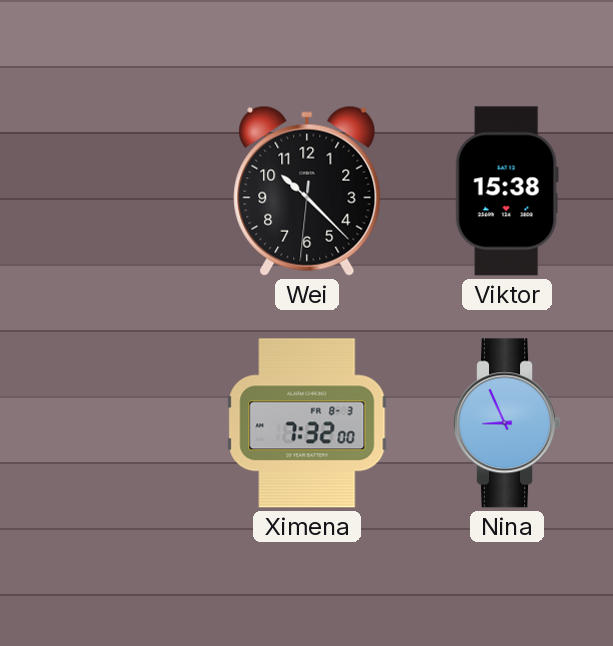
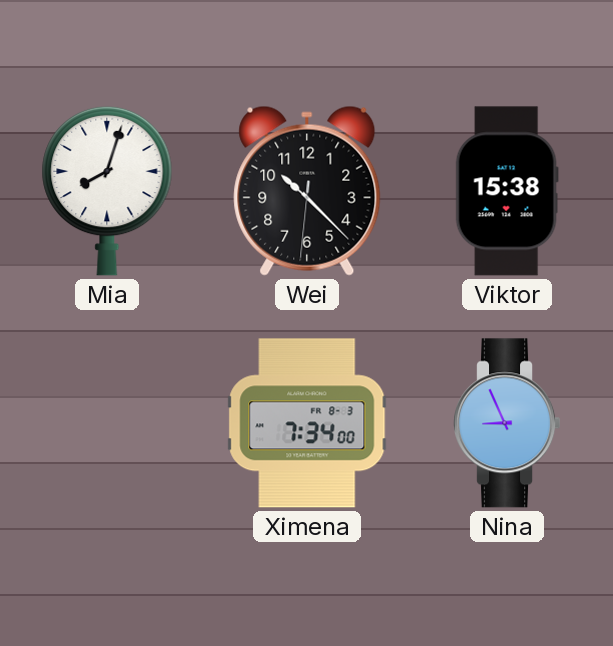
Mia: none -> 8:03 (107, 191)
Ximena: 7:32 -> 7:34 (307, 423)
